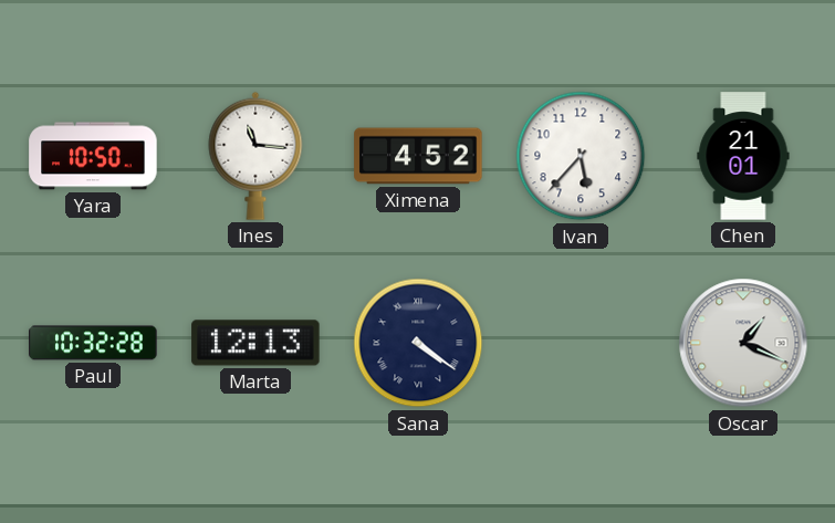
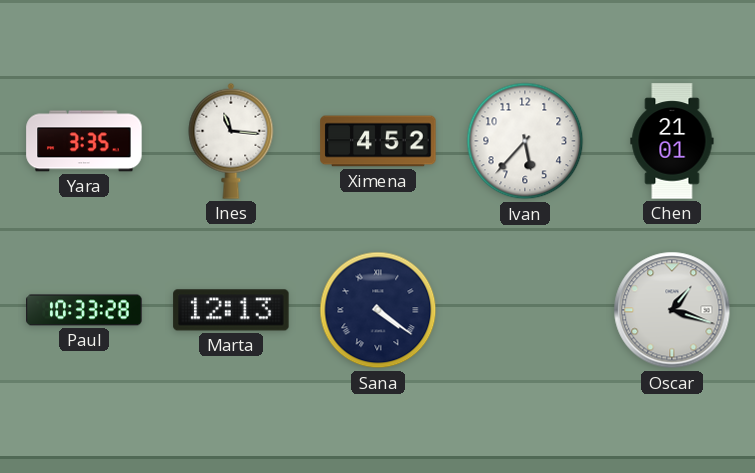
Yara: 10:50 -> 3:35 (84, 141)
Paul: 10:32 -> 10:33 (84, 310)
Oscar: 1:19 -> 1:18 (672, 310)
